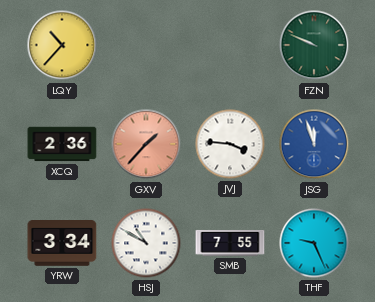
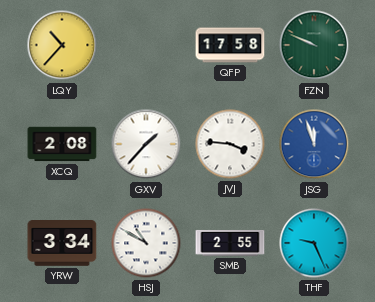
QFP: none -> 17:58 (230, 45)
XCQ: 2:36 -> 2:08 (62, 144)
GXV dial: salmon -> white (146, 144)
SMB: 7:55 -> 2:55 (230, 243)
